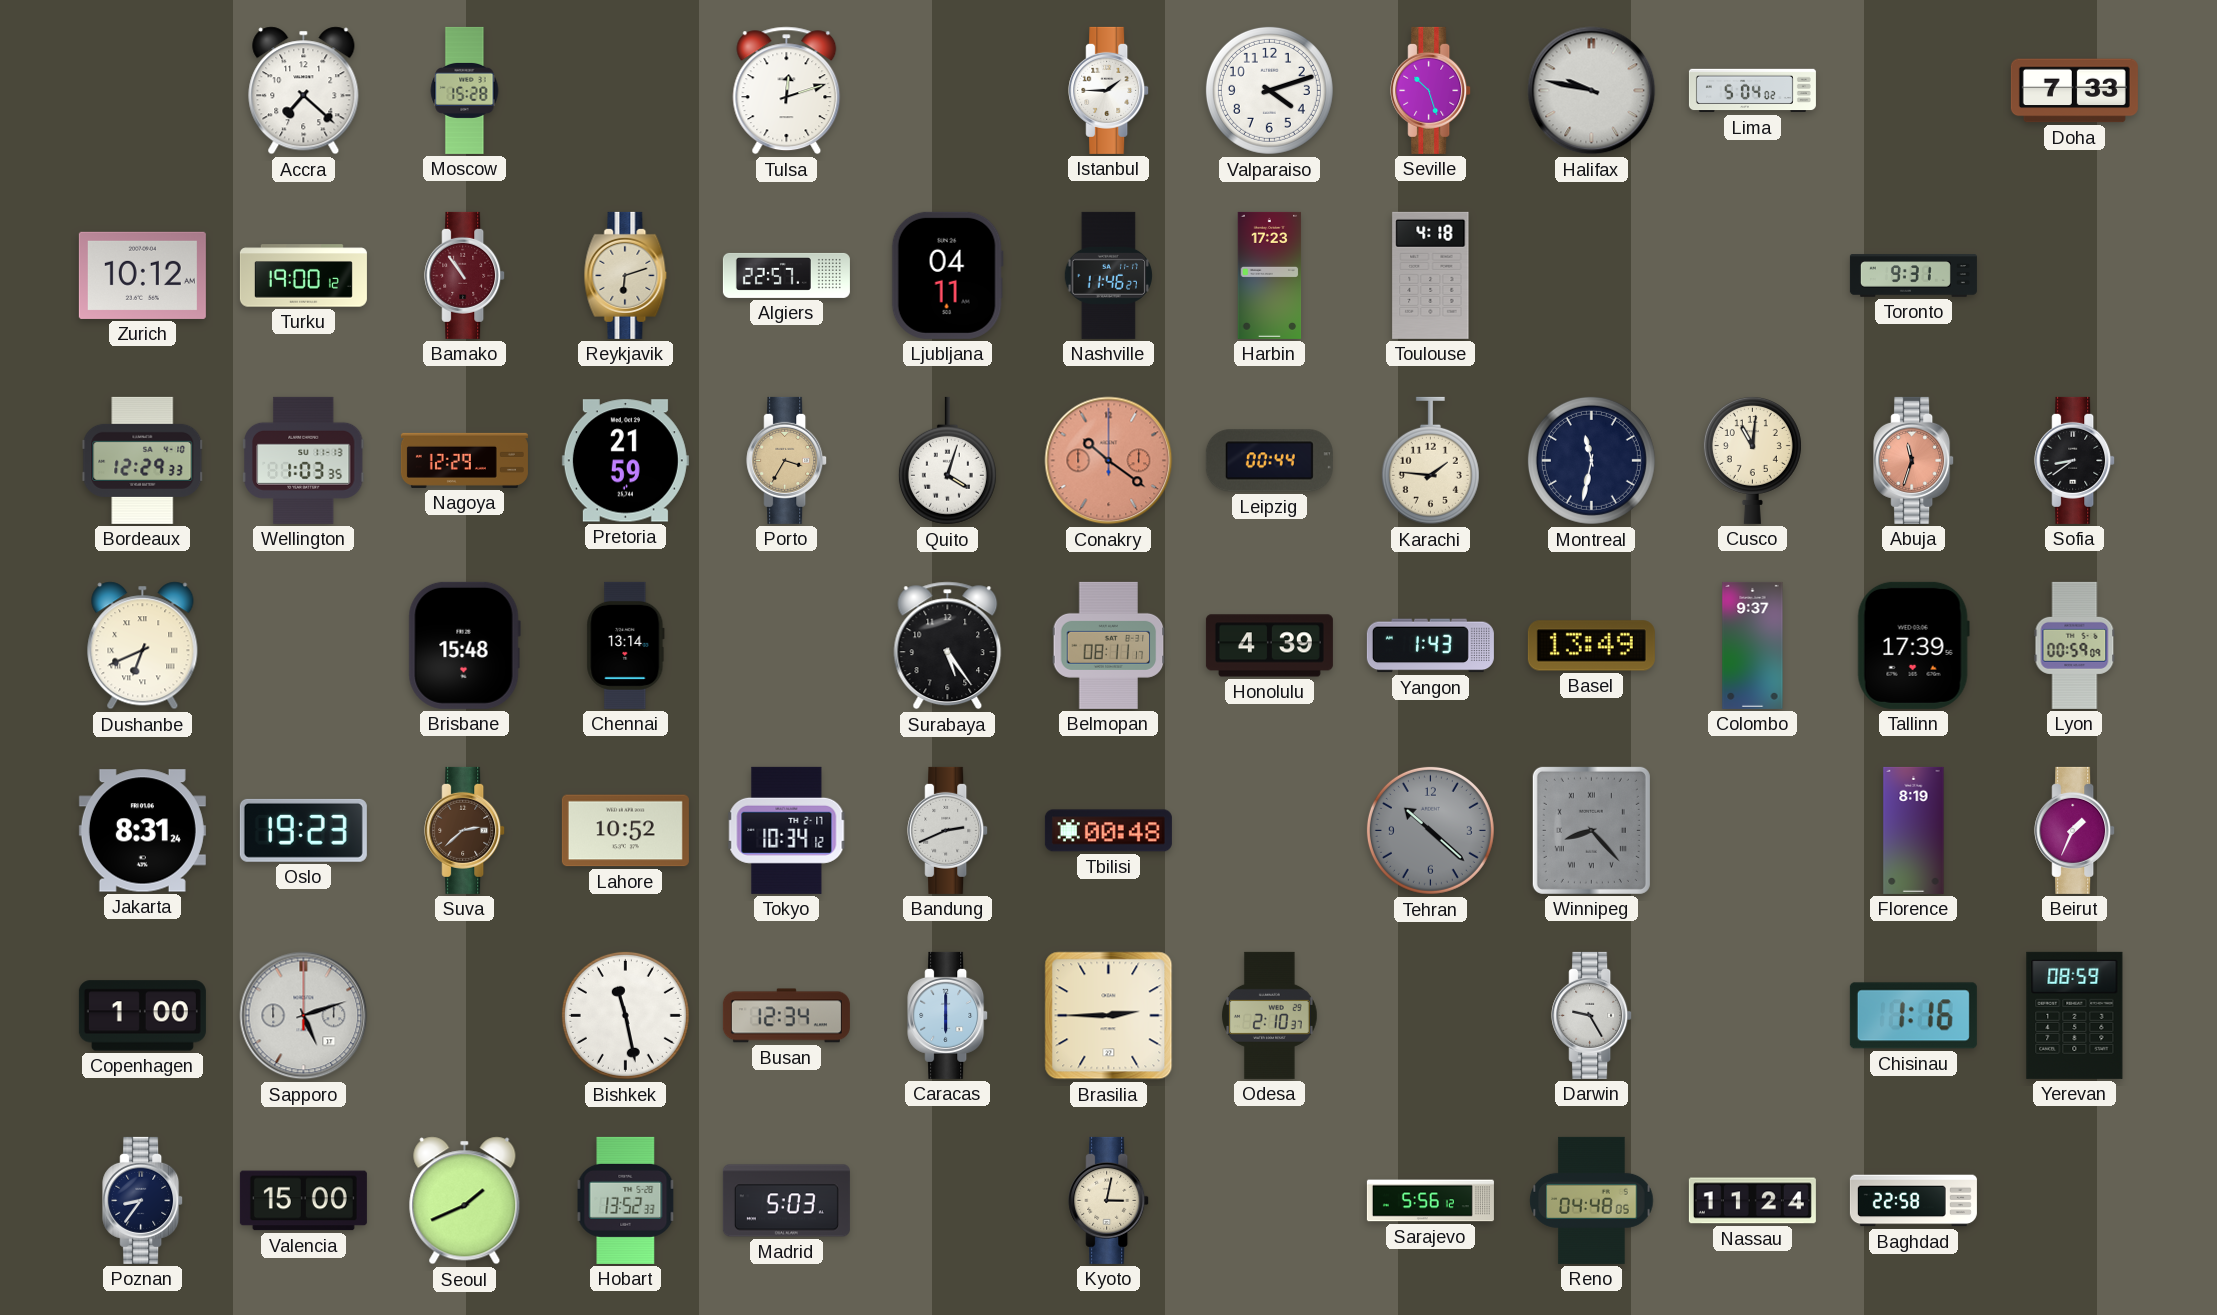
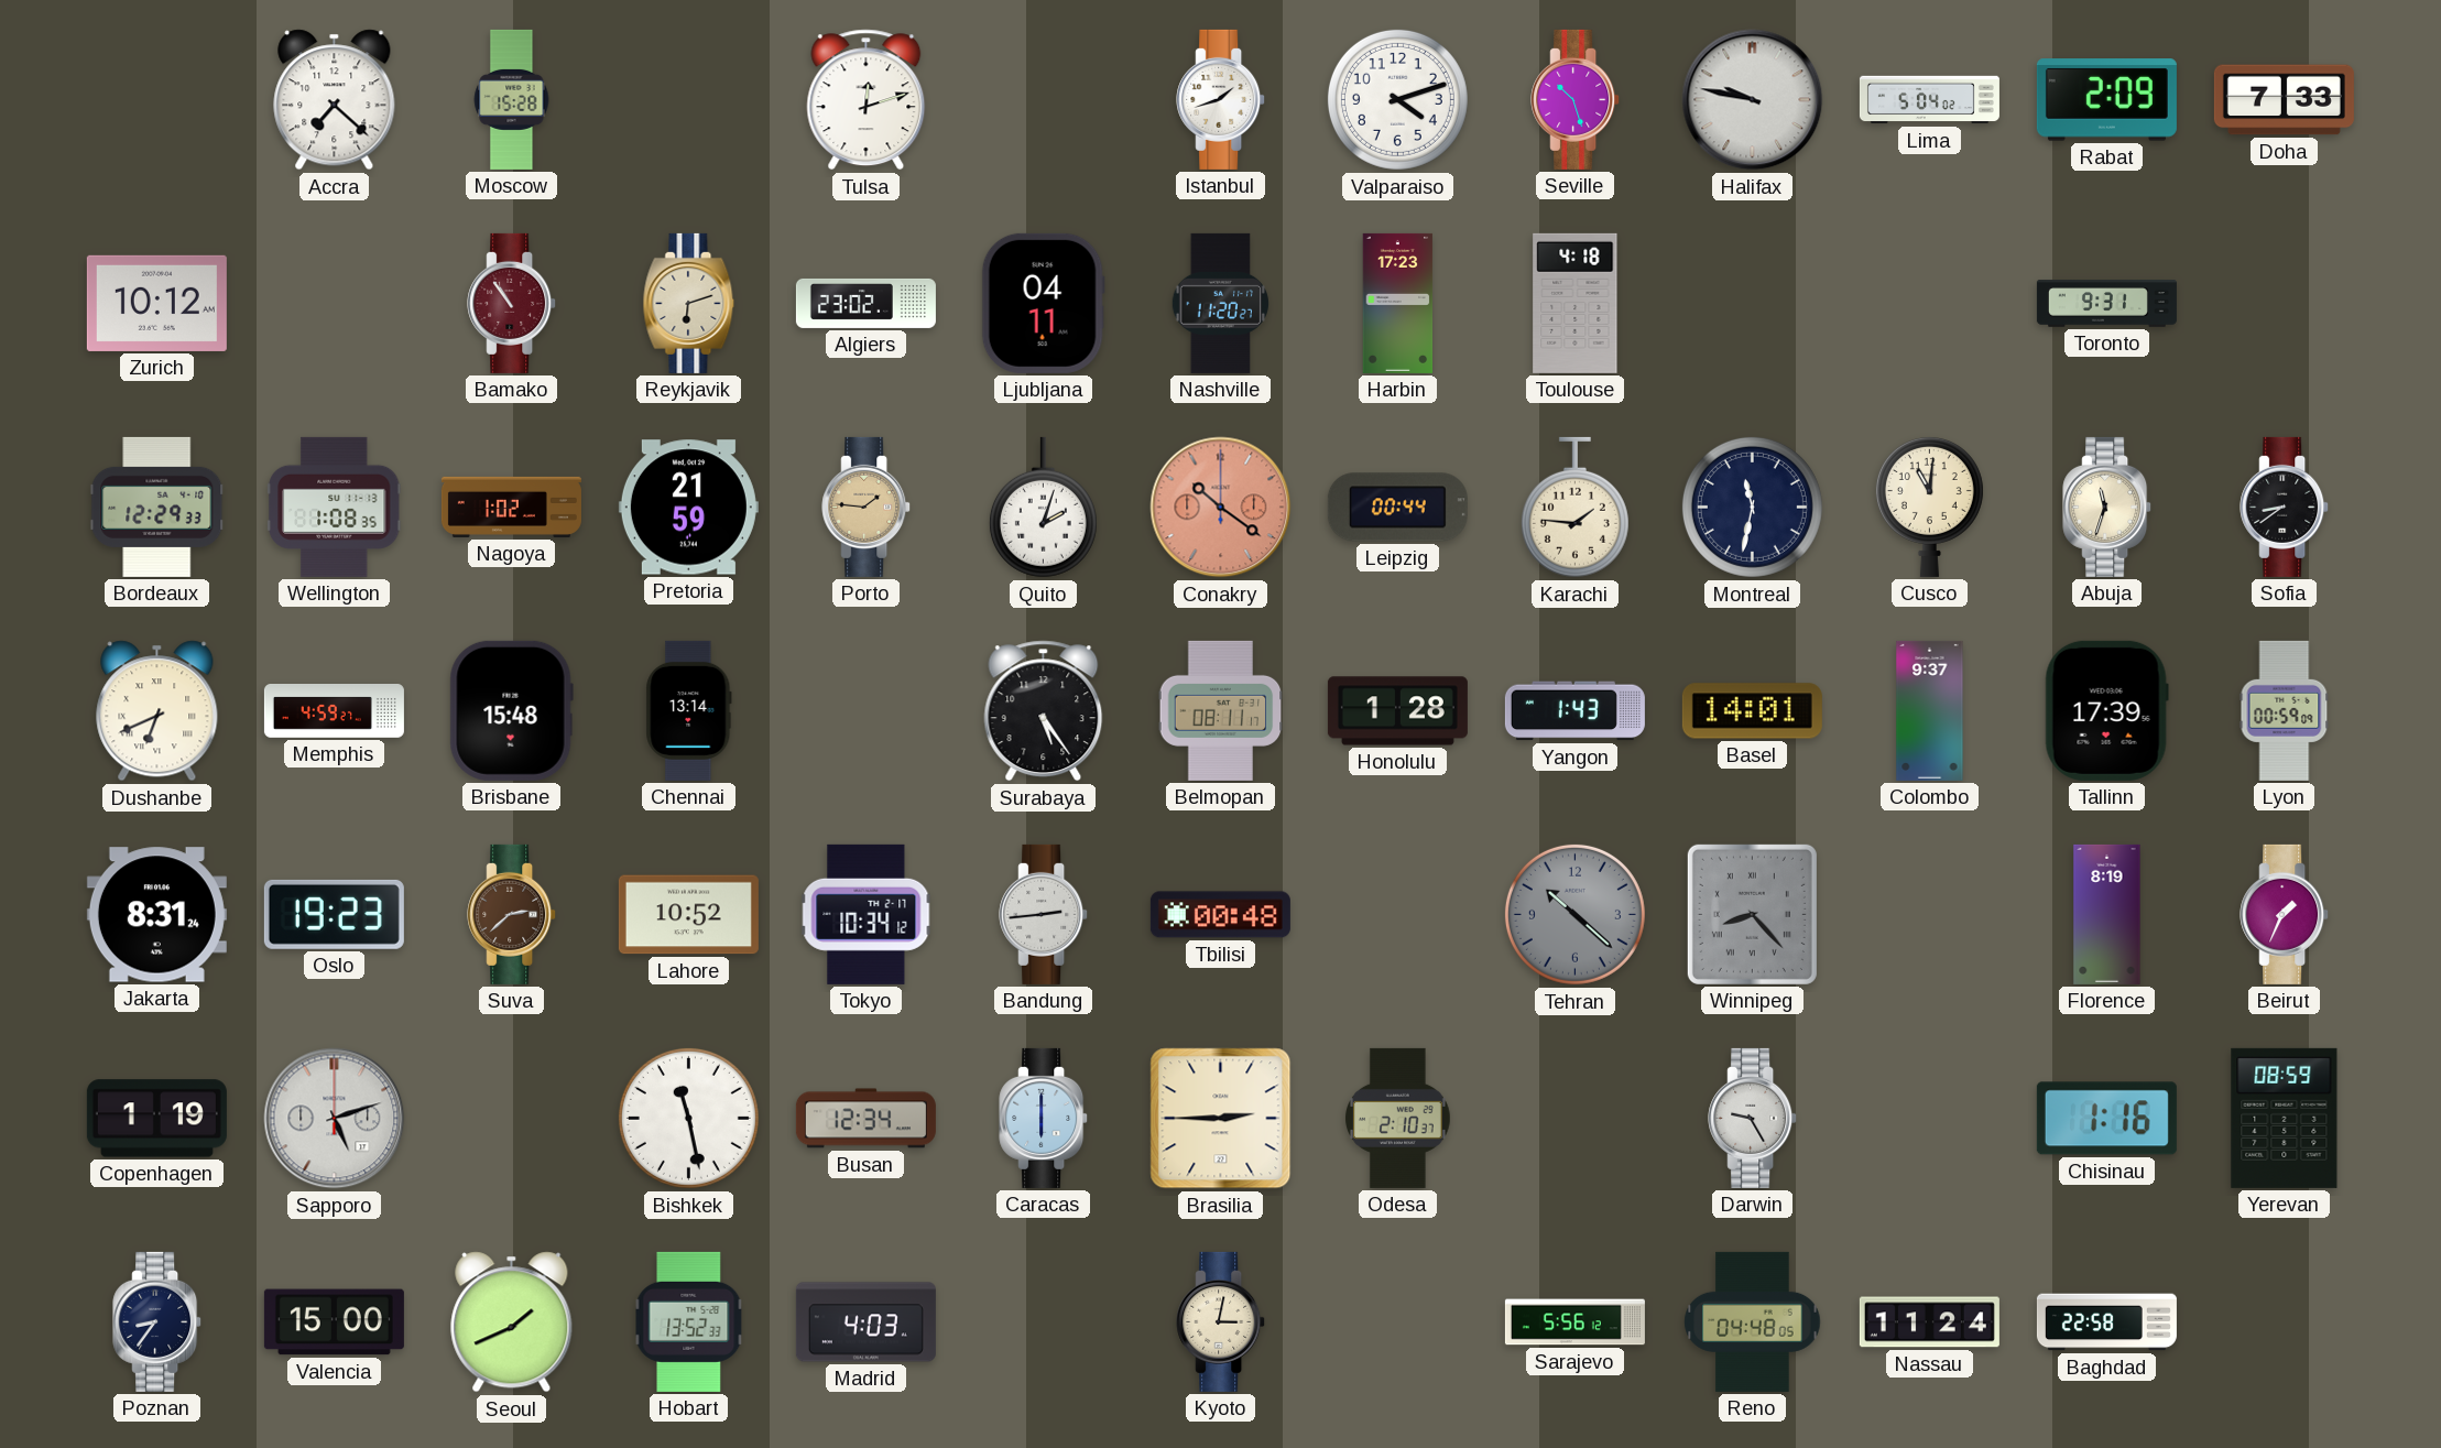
Istanbul: 1:45 -> 1:42 (1221, 99)
Rabat: none -> 2:09 (2106, 100)
Turku: 19:00 -> none (303, 276)
Algiers: 22:57 -> 23:02 (865, 303)
Nashville: 11:46 -> 11:20 (1220, 303)
Wellington: 1:03 -> 1:08 (334, 507)
Nagoya: 12:29 -> 1:02 (511, 507)
Porto: 3:35 -> 1:46 (867, 507)
Quito: 4:03 -> 2:03 (1043, 508)
Abuja dial: salmon -> cream (2107, 507)
Memphis: none -> 4:59 (334, 711)
Honolulu: 4:39 -> 1:28 (1397, 711)
Basel: 13:49 -> 14:01 (1752, 711)
Bandung: 2:41 -> 2:44 (1044, 914)
Copenhagen: 1:00 -> 1:19 (156, 1119)
Madrid: 5:03 -> 4:03 (865, 1322)
